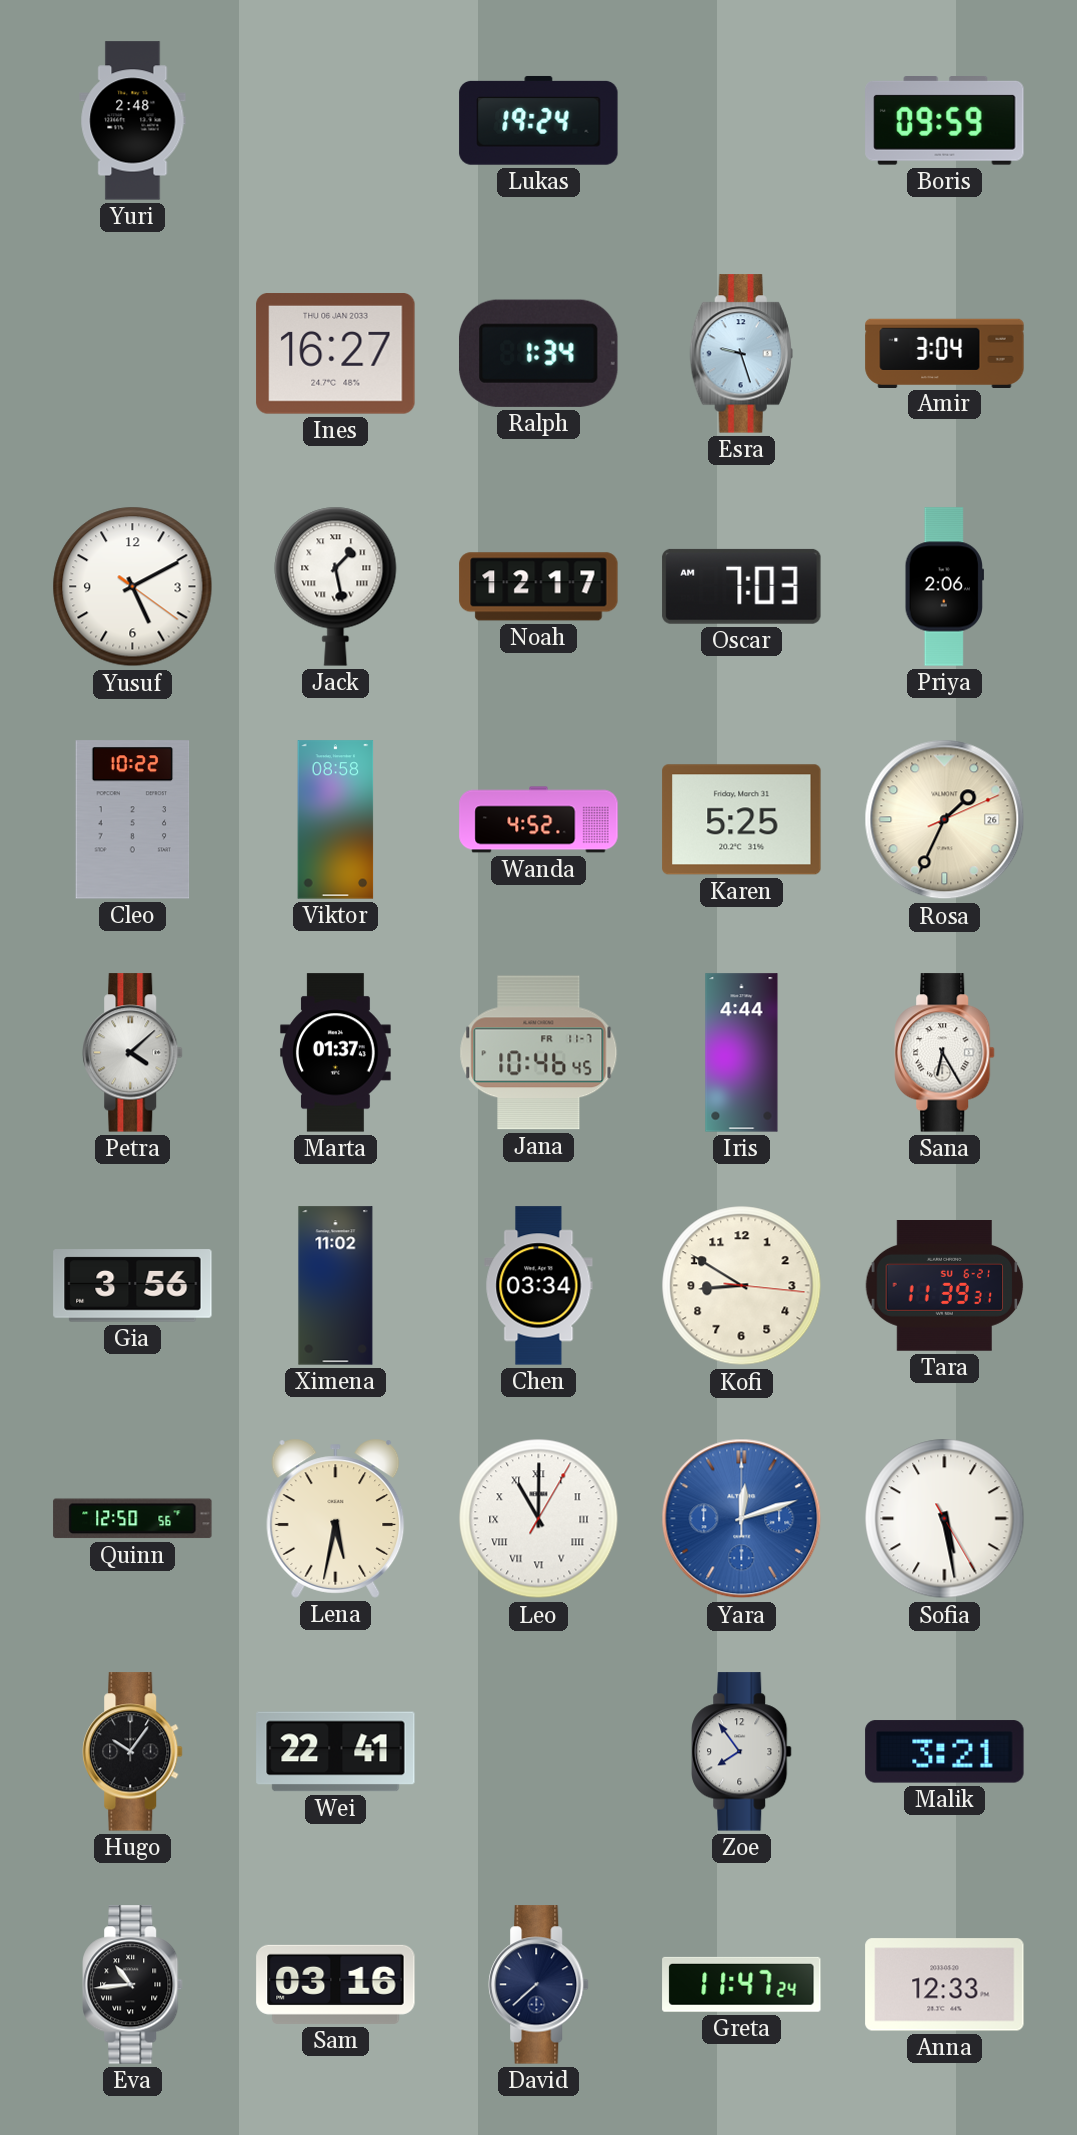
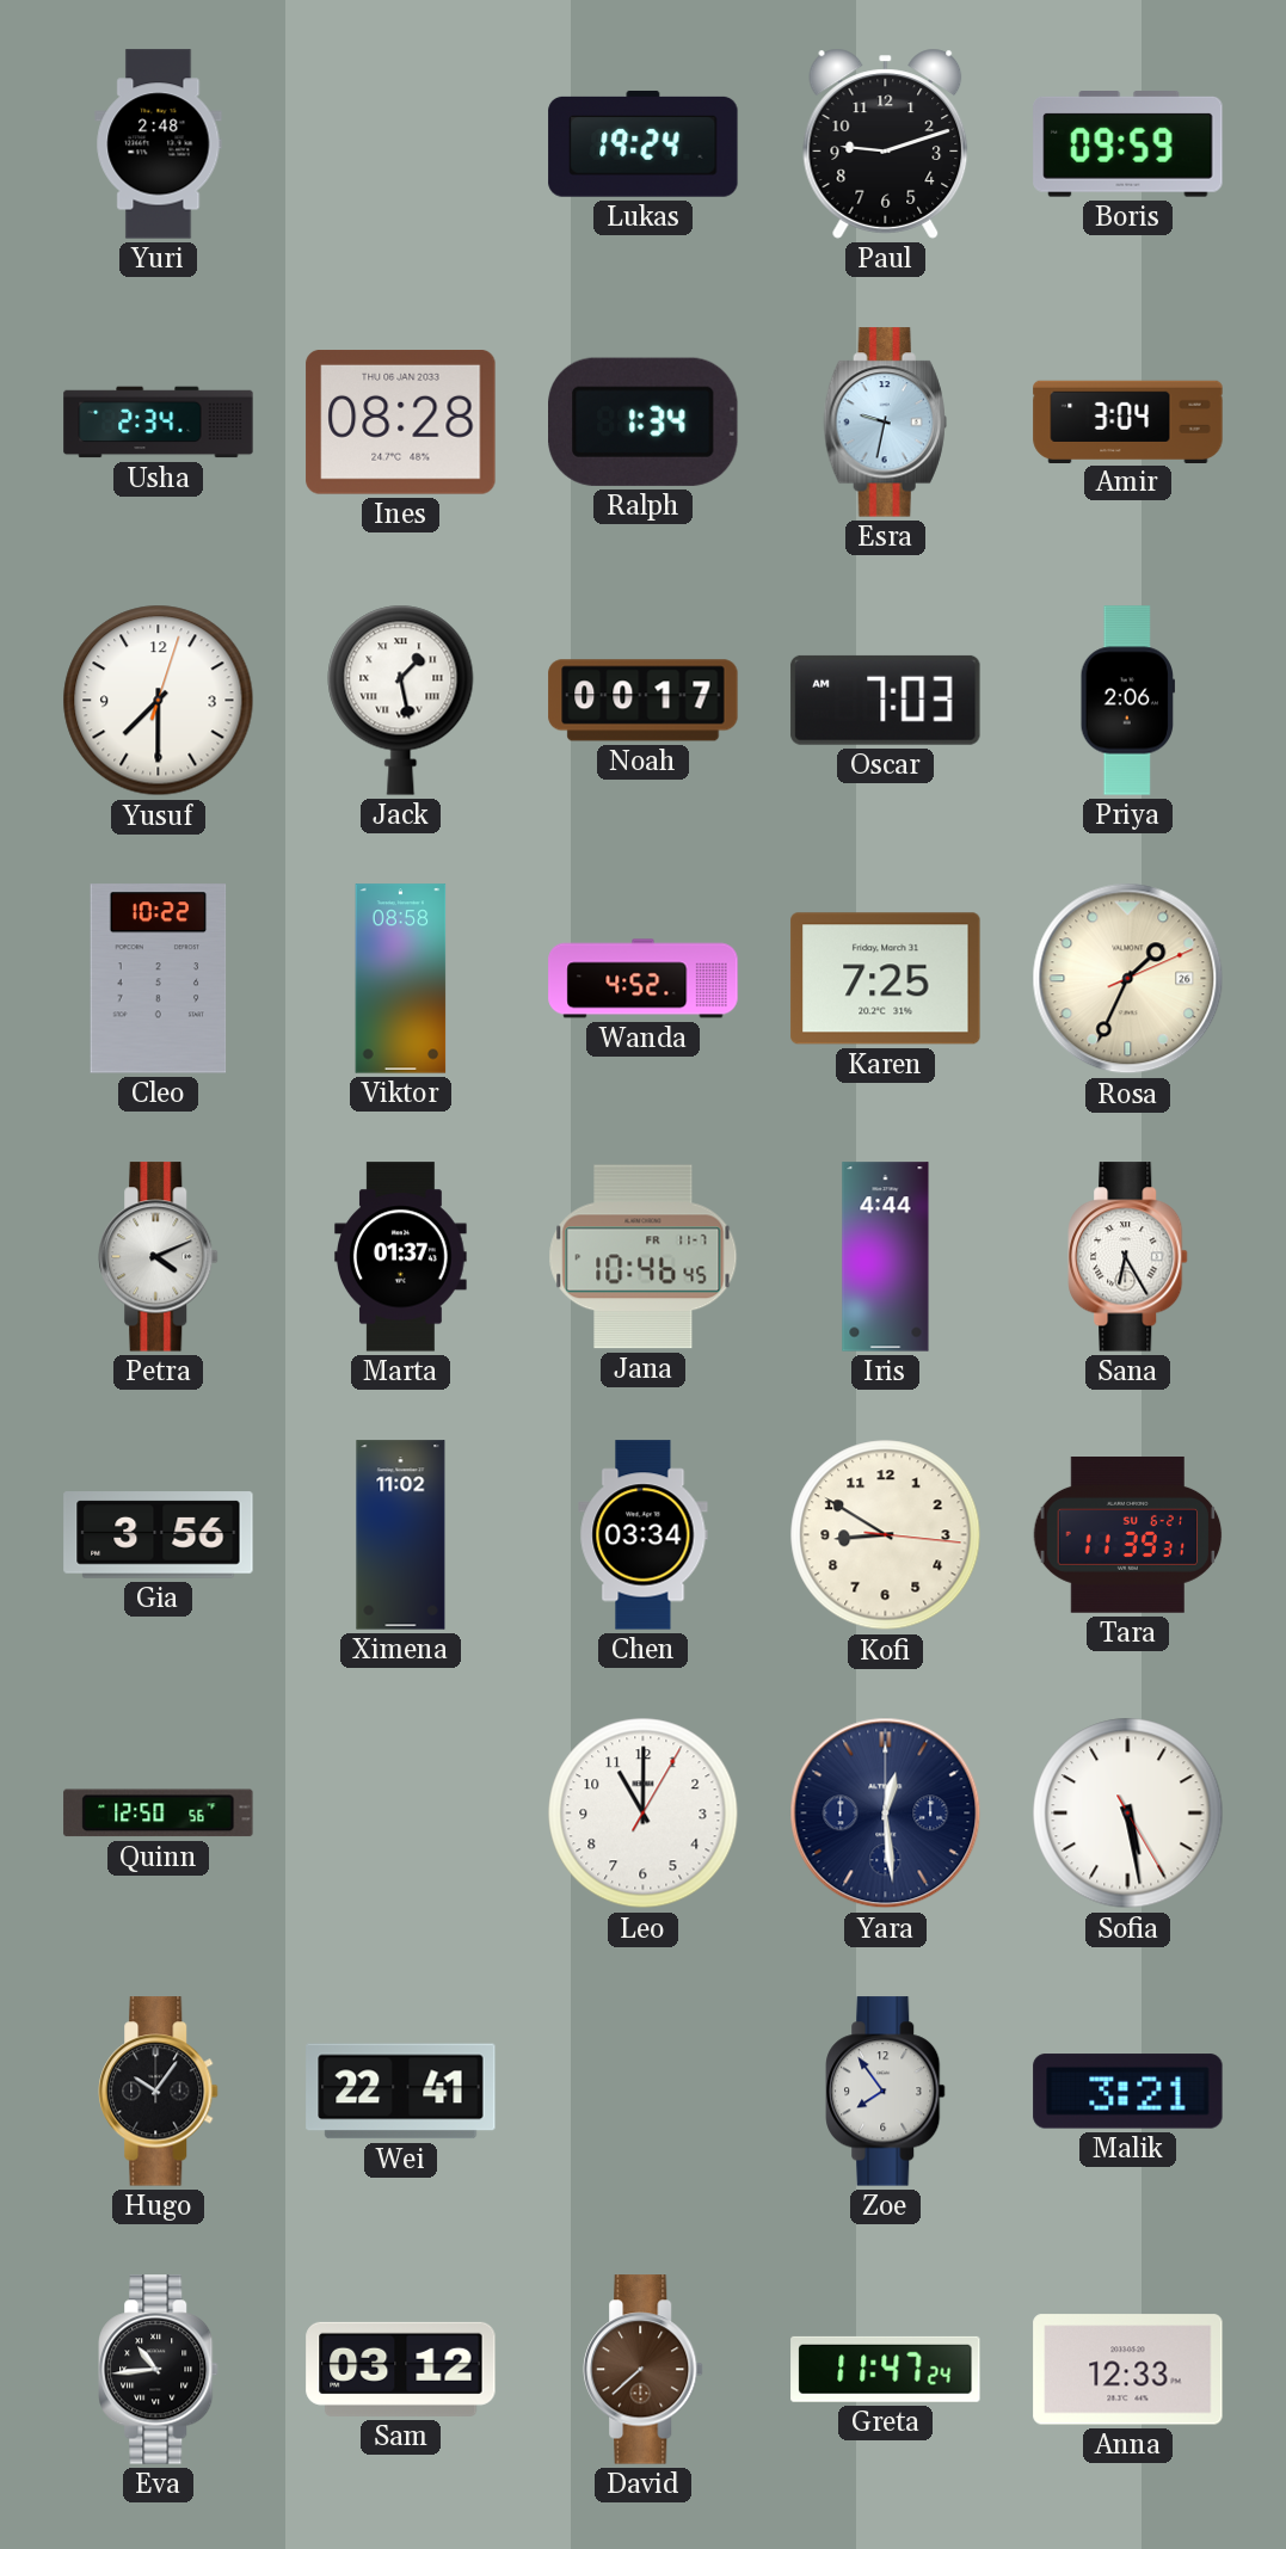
Paul: none -> 9:12 (886, 143)
Usha: none -> 2:34 (159, 423)
Ines: 16:27 -> 08:28 (401, 423)
Esra: 9:27 -> 9:32 (885, 423)
Yusuf: 5:10 -> 7:30 (159, 701)
Noah: 12:17 -> 00:17 (644, 701)
Karen: 5:25 -> 7:25 (886, 979)
Petra: 4:08 -> 4:11 (159, 1257)
Lena: 5:32 -> none (336, 1518)
Leo numerals: Roman -> Arabic (644, 1814)
Yara: 12:12 -> 12:29 (886, 1814)
Yara dial: blue -> navy (886, 1814)
Sam: 03:16 -> 03:12 (401, 2369)
David dial: navy -> brown (644, 2370)
